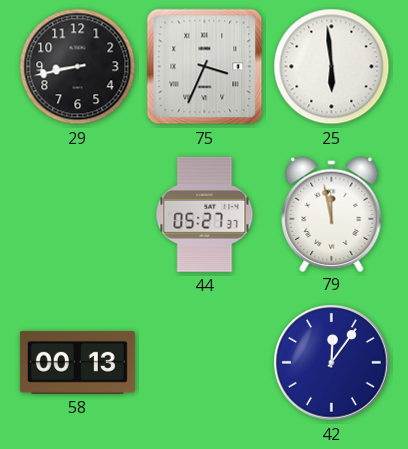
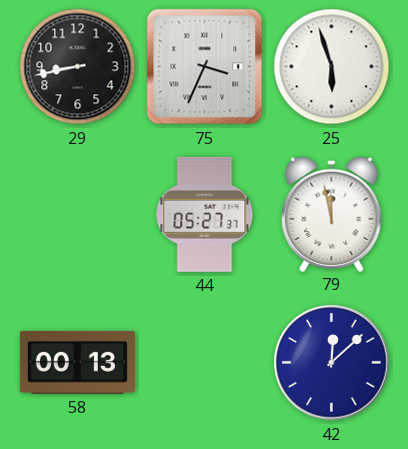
25: 5:59 -> 5:57 (332, 67)
42: 12:06 -> 12:08 (332, 363)
